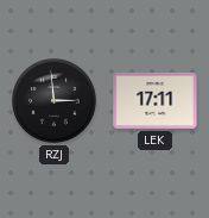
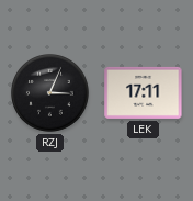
RZJ: 2:59 -> 3:04 (50, 93)
